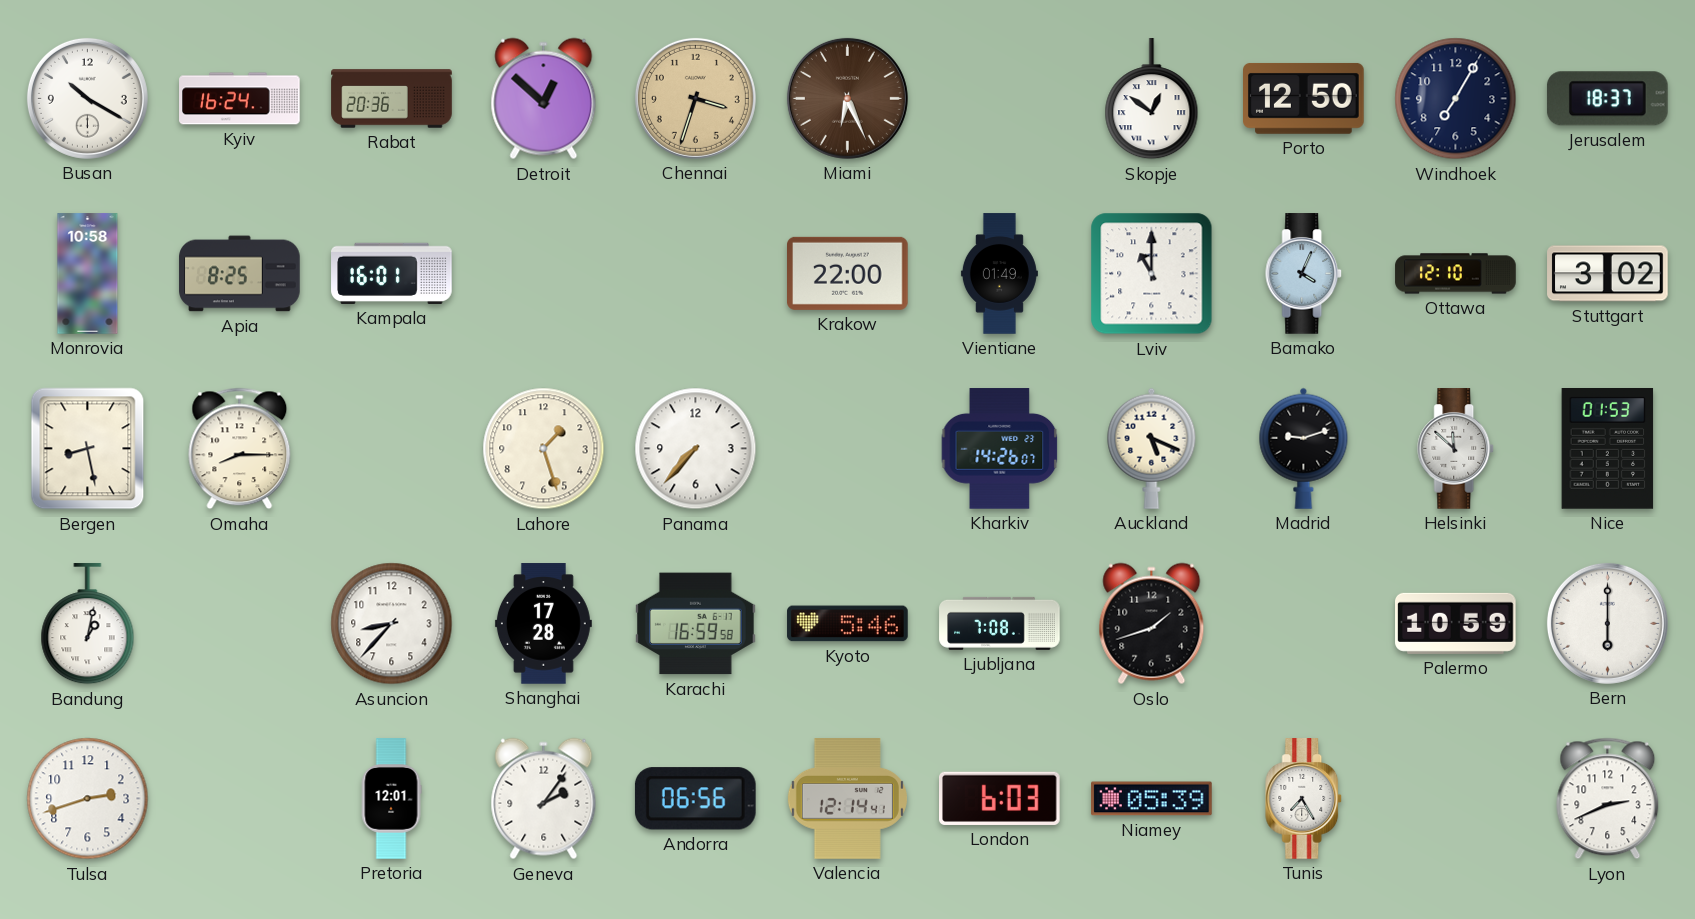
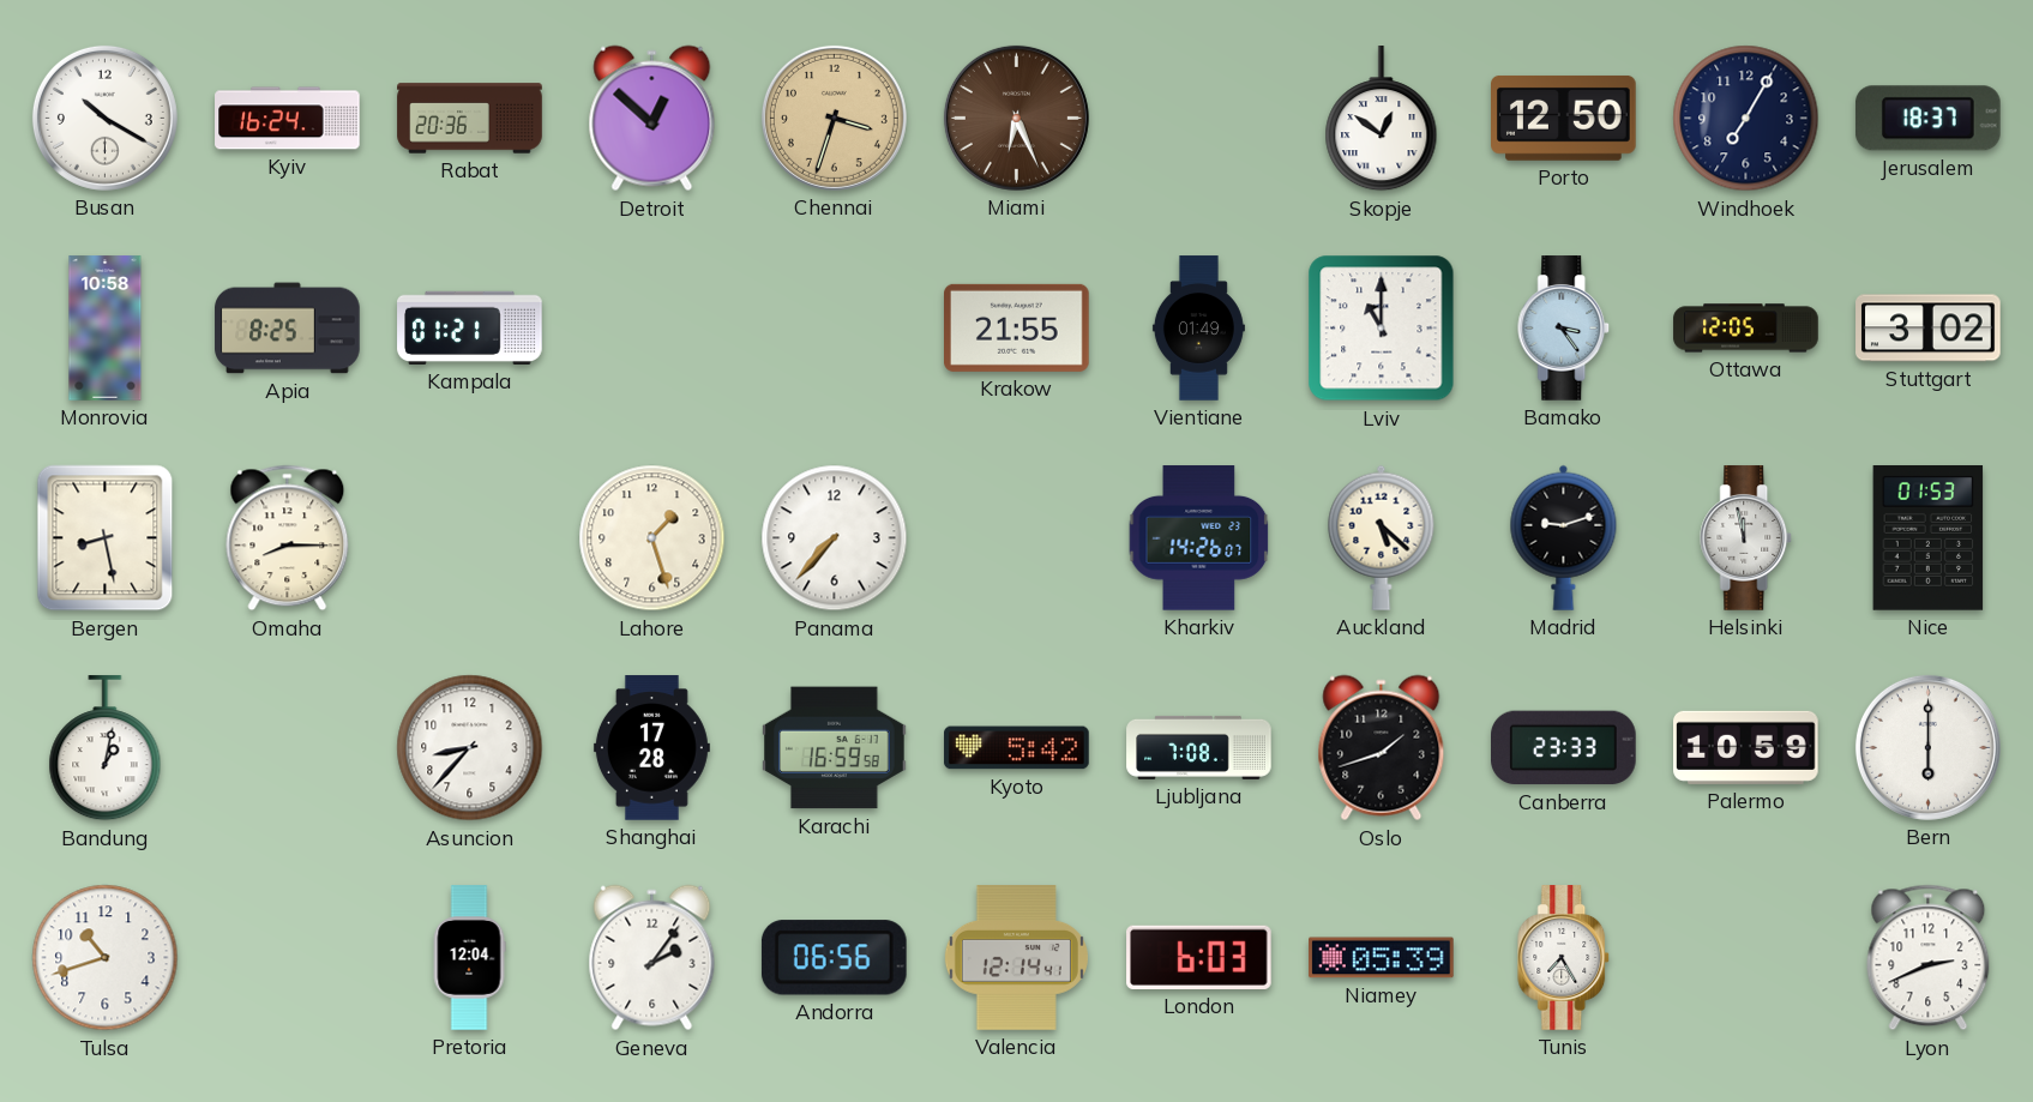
Kampala: 16:01 -> 01:21 (470, 327)
Krakow: 22:00 -> 21:55 (1017, 327)
Bamako: 4:04 -> 3:24 (1564, 329)
Ottawa: 12:10 -> 12:05 (1746, 329)
Auckland: 5:19 -> 5:22 (1382, 537)
Helsinki: 11:52 -> 11:58 (1746, 538)
Kyoto: 5:46 -> 5:42 (1017, 748)
Canberra: none -> 23:33 (1564, 748)
Tulsa: 2:42 -> 10:42 (106, 958)
Pretoria: 12:01 -> 12:04 (469, 958)
